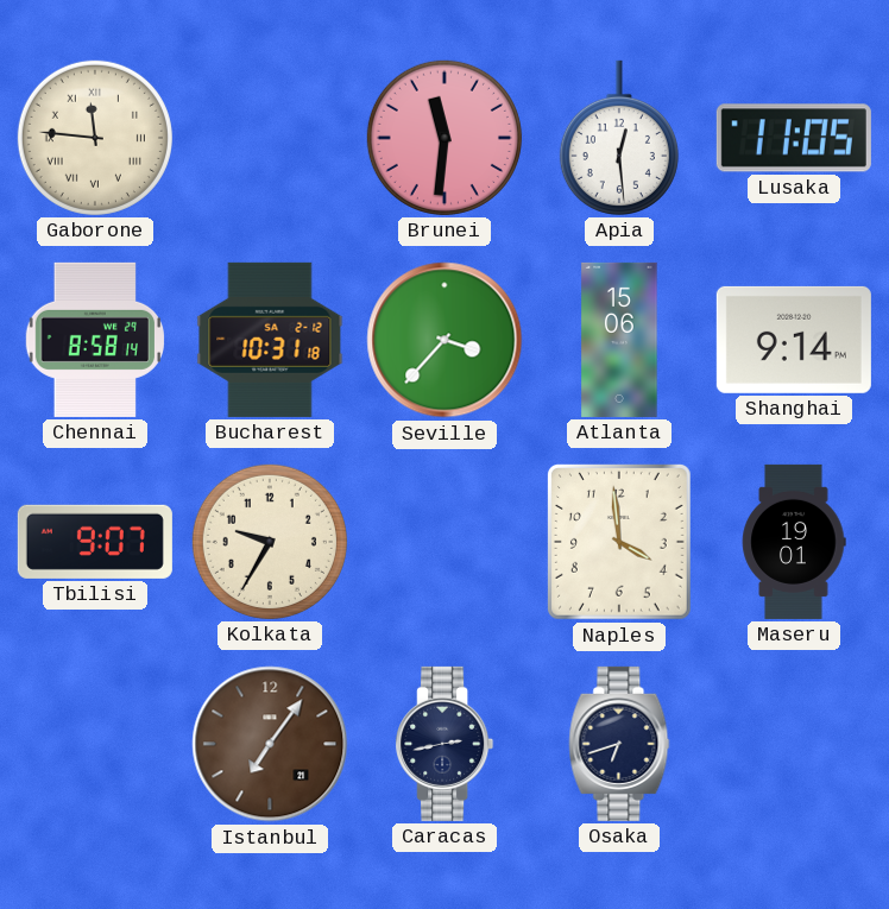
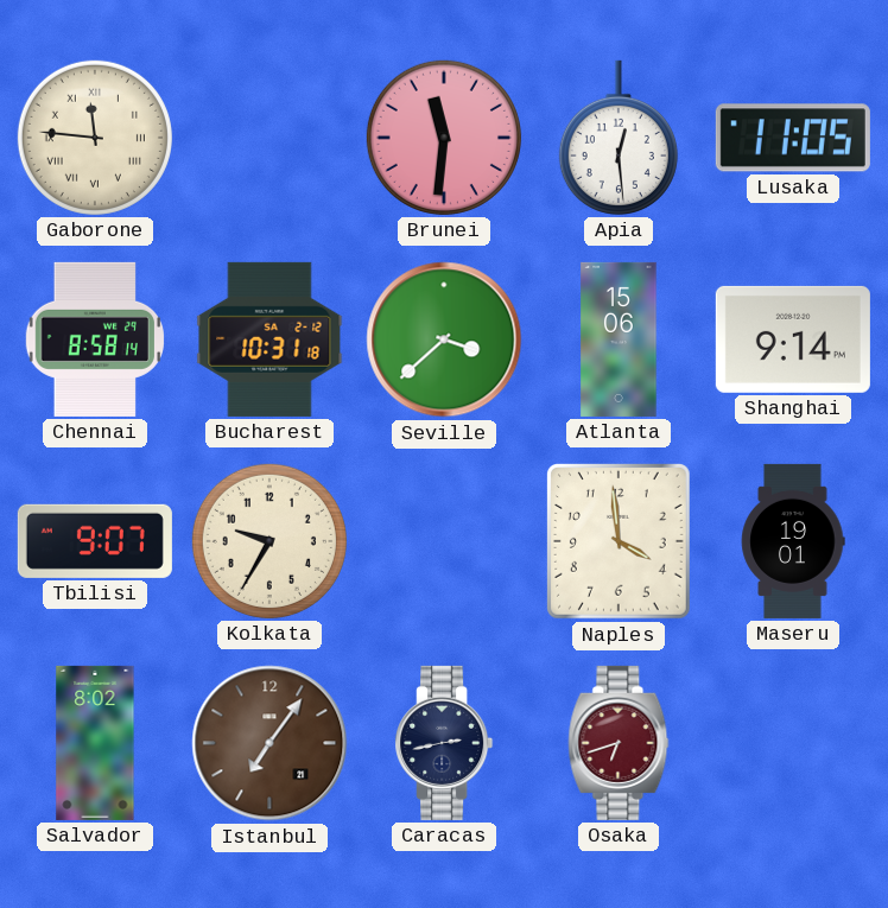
Seville: 3:37 -> 3:38 (444, 339)
Salvador: none -> 8:02 (95, 743)
Osaka dial: navy -> burgundy (619, 743)
